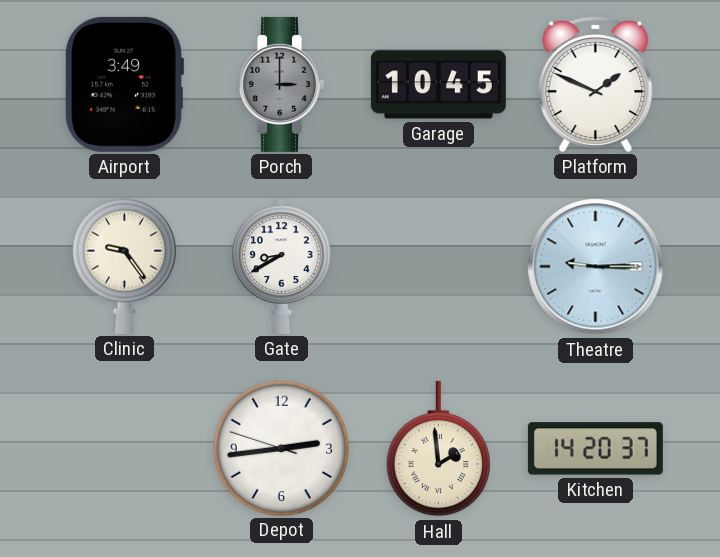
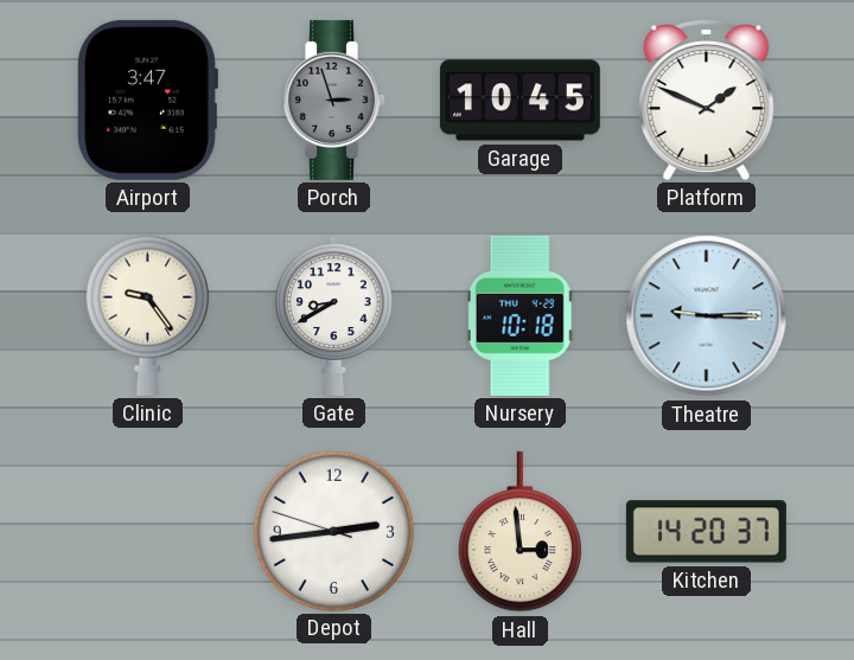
Airport: 3:49 -> 3:47 (147, 100)
Porch: 3:00 -> 2:57 (333, 100)
Nursery: none -> 10:18 (520, 315)
Hall: 1:59 -> 2:59 (520, 532)
